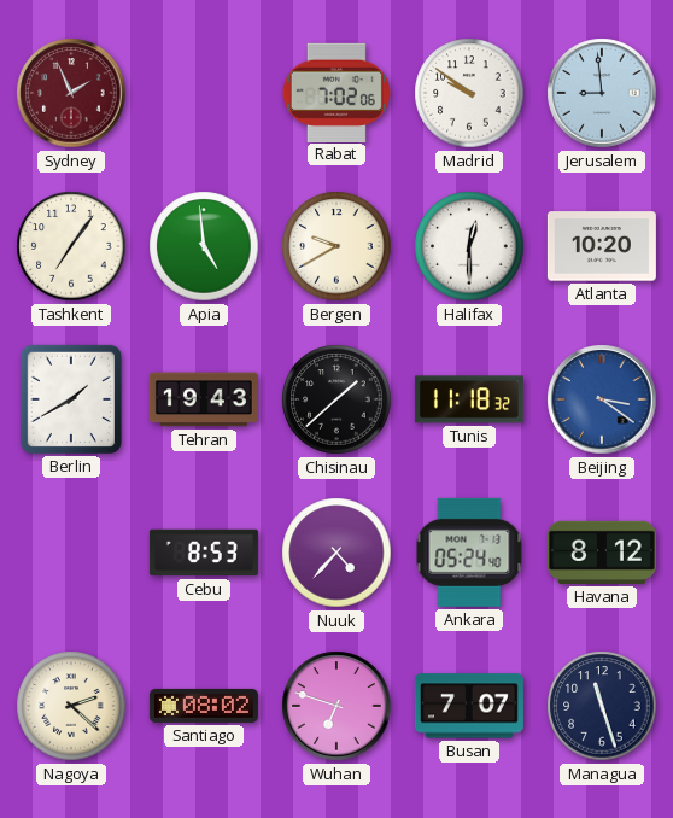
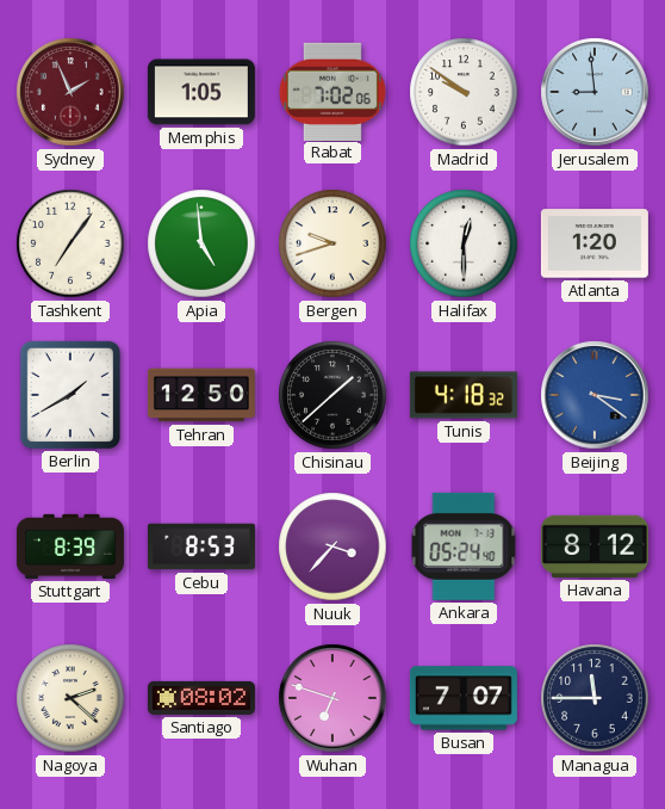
Memphis: none -> 1:05 (201, 92)
Bergen: 9:40 -> 9:42 (332, 243)
Atlanta: 10:20 -> 1:20 (595, 243)
Tehran: 19:43 -> 12:50 (201, 395)
Tunis: 11:18 -> 4:18 (464, 395)
Stuttgart: none -> 8:39 (70, 546)
Nuuk: 4:37 -> 3:37 (332, 546)
Managua: 11:27 -> 11:45 (595, 698)
